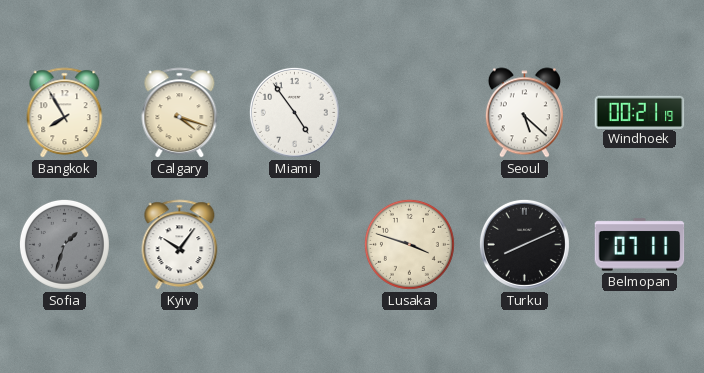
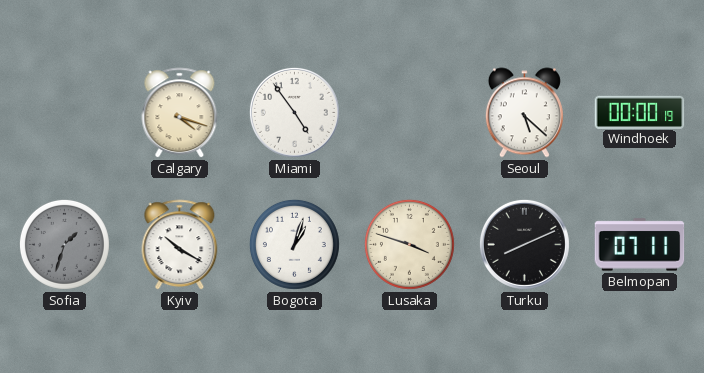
Bangkok: 7:55 -> none (65, 113)
Windhoek: 00:21 -> 00:00 (640, 112)
Kyiv: 10:06 -> 10:20 (180, 245)
Bogota: none -> 1:03 (294, 244)
